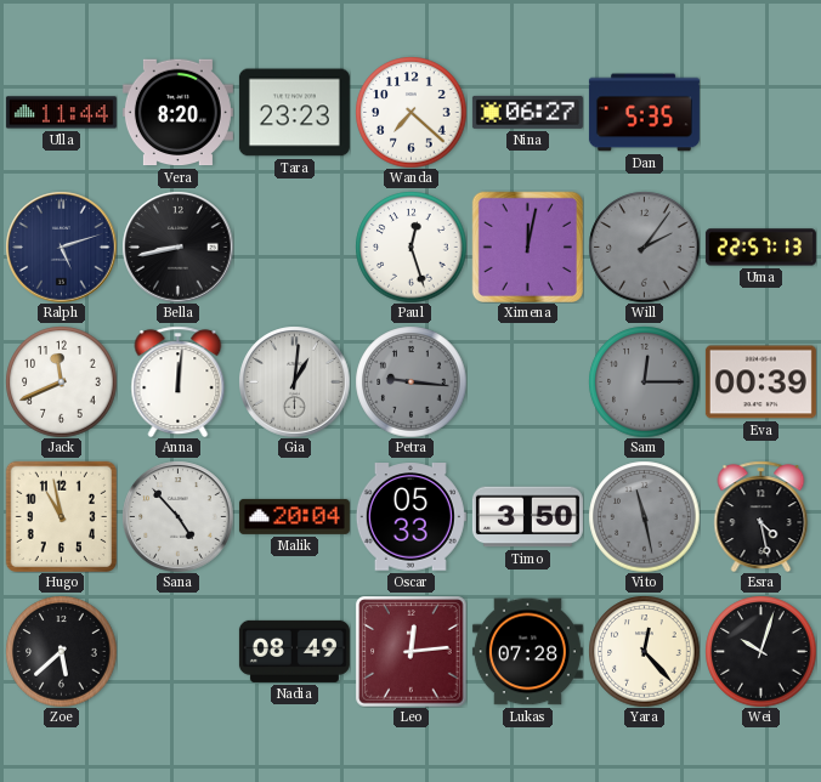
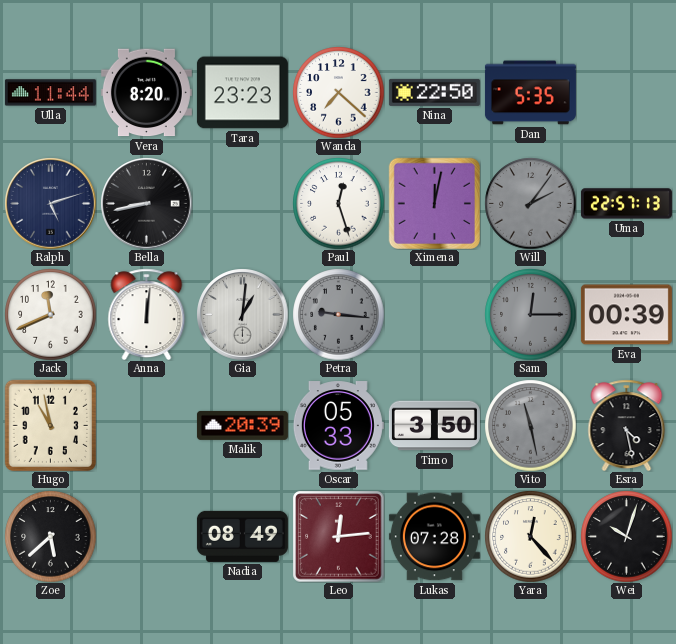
Nina: 06:27 -> 22:50 (434, 92)
Sana: 4:53 -> none (177, 516)
Malik: 20:04 -> 20:39 (242, 425)
